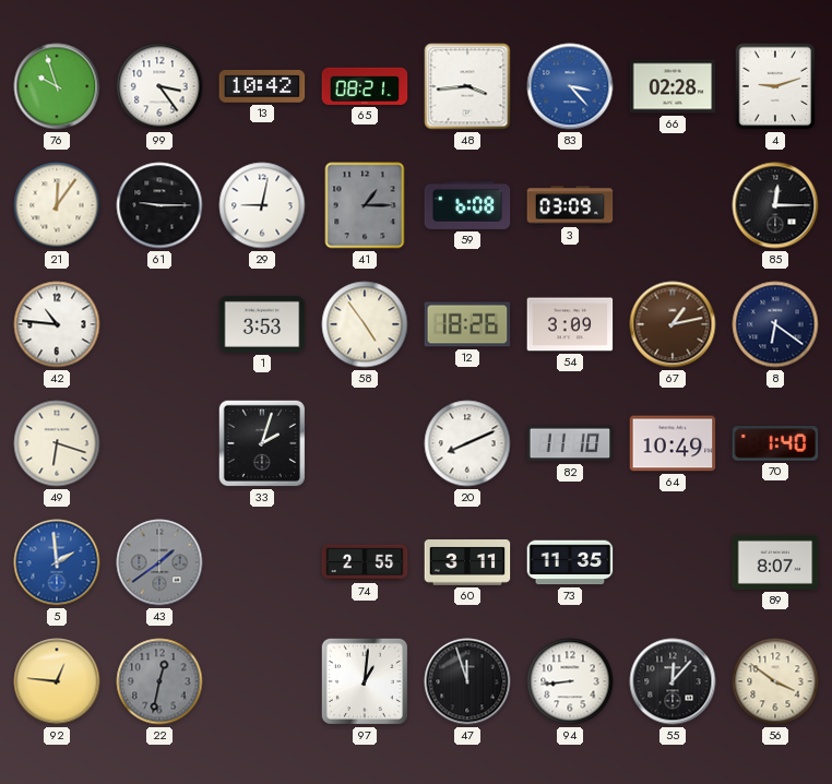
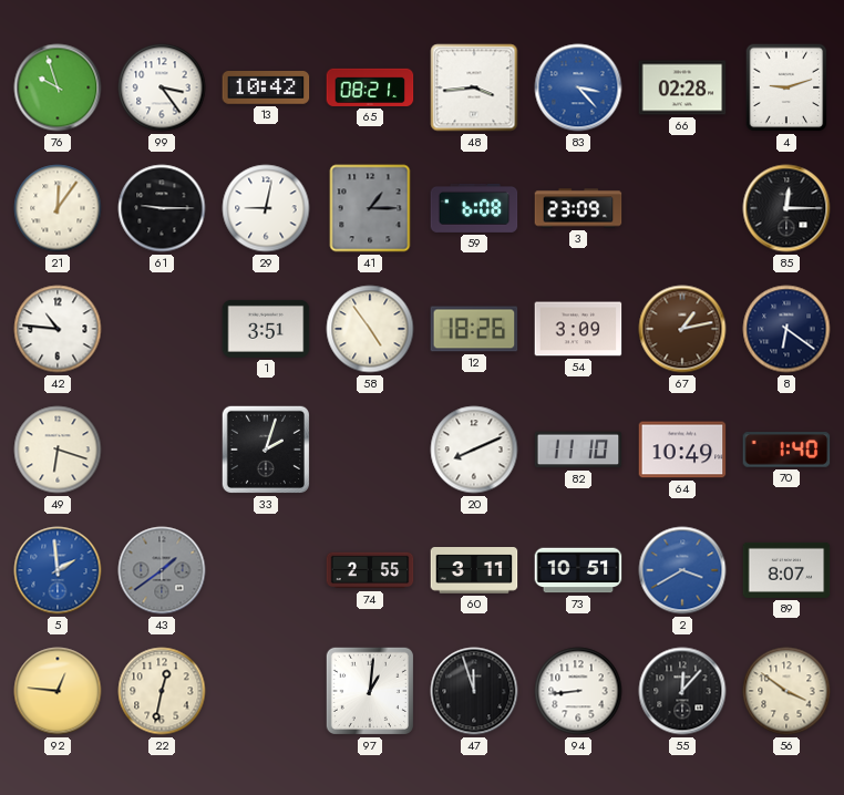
3: 03:09 -> 23:09 (578, 208)
1: 3:53 -> 3:51 (266, 329)
73: 11:35 -> 10:51 (578, 570)
2: none -> 3:40 (682, 570)
22 dial: grey -> cream (162, 691)
